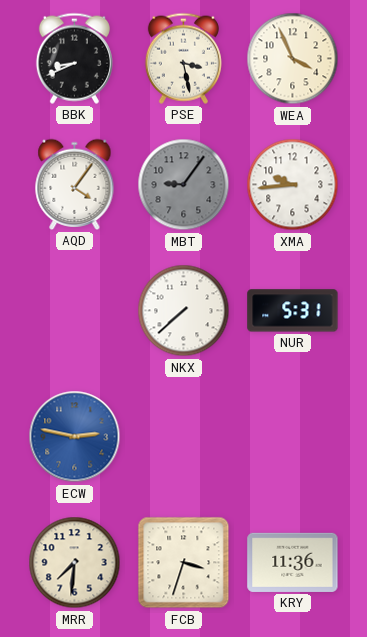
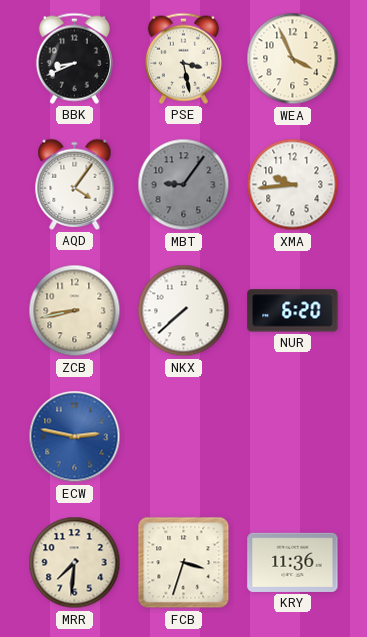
ZCB: none -> 8:43 (75, 311)
NUR: 5:31 -> 6:20 (293, 311)
